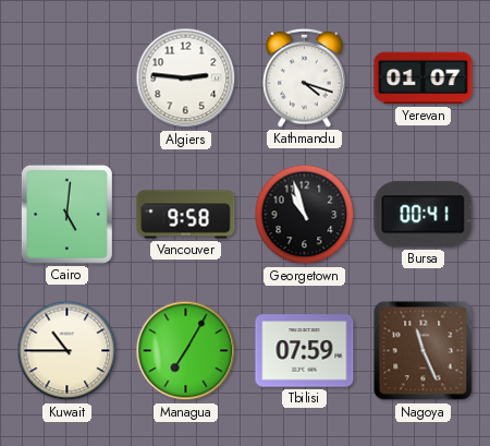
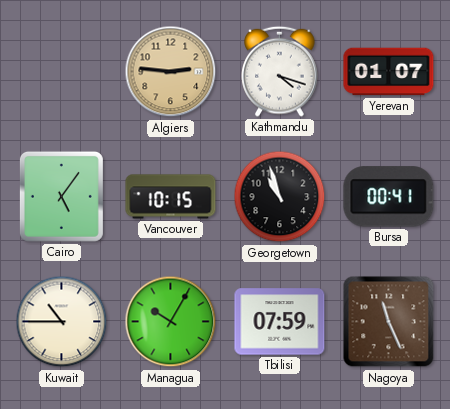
Algiers dial: white -> champagne (171, 72)
Cairo: 5:01 -> 5:06 (61, 196)
Vancouver: 9:58 -> 10:15 (171, 197)
Managua: 7:05 -> 10:05 (171, 322)
